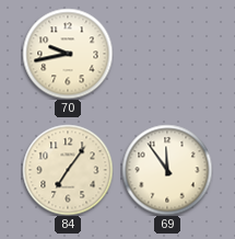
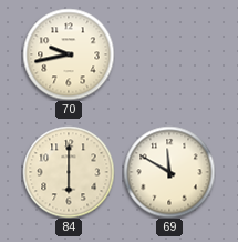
84: 7:06 -> 6:00 (69, 172)
69: 11:54 -> 11:50 (169, 172)
